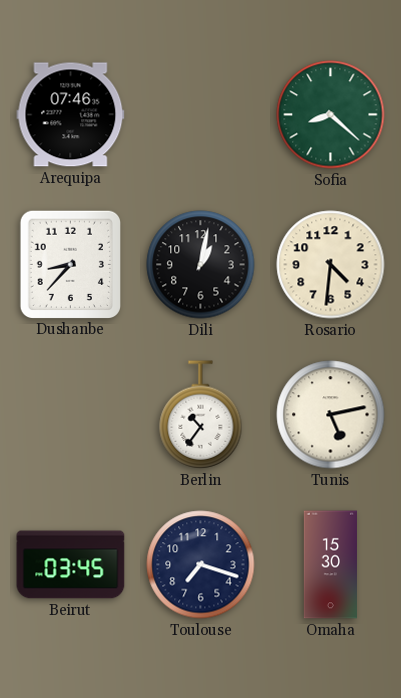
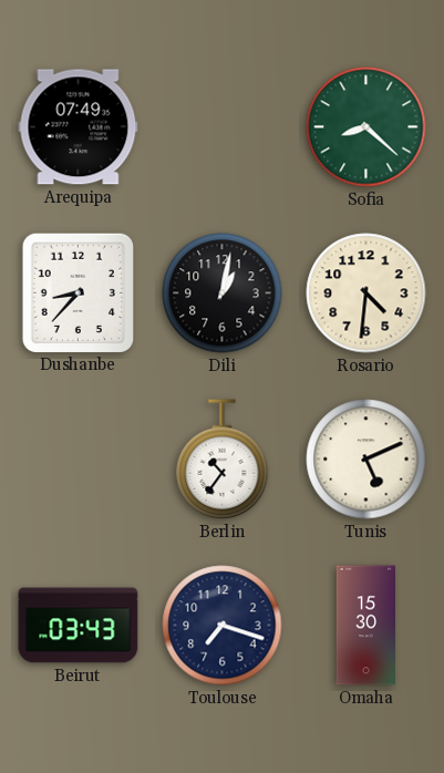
Arequipa: 07:46 -> 07:49 (79, 127)
Tunis: 5:13 -> 5:11 (366, 460)
Beirut: 03:45 -> 03:43 (79, 626)
